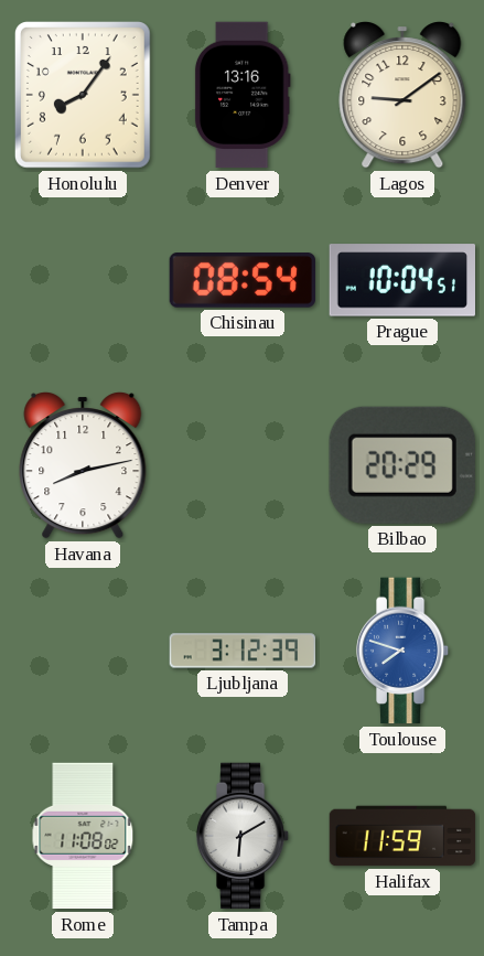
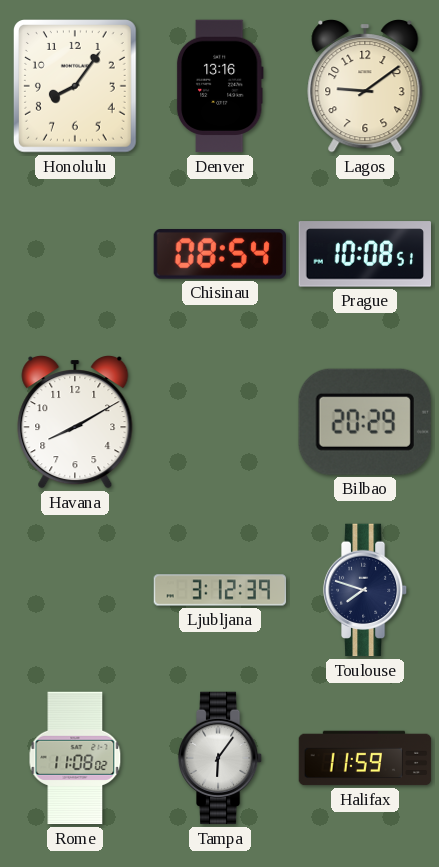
Prague: 10:04 -> 10:08 (364, 254)
Havana: 8:13 -> 8:10 (75, 423)
Toulouse dial: blue -> navy (365, 590)
Tampa: 6:10 -> 6:06 (220, 758)
